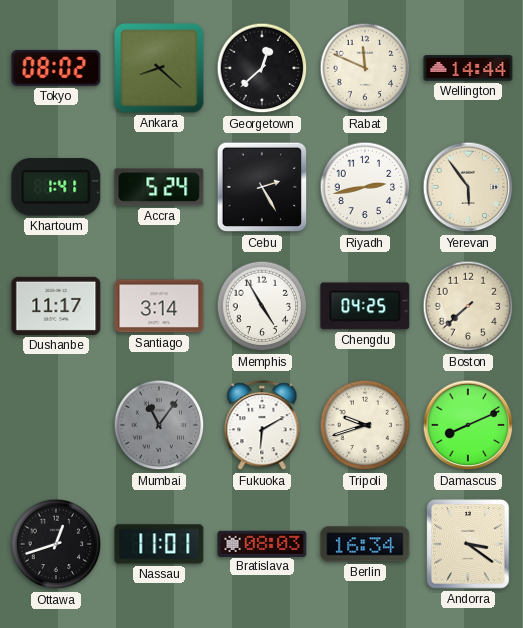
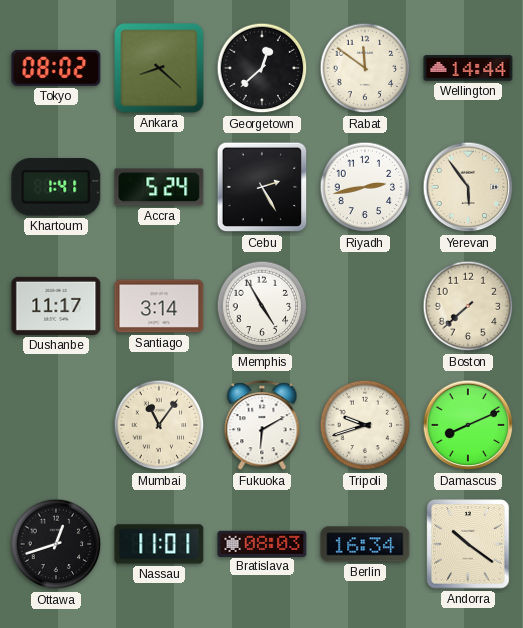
Rabat: 11:49 -> 11:51 (365, 68)
Chengdu: 04:25 -> none (365, 306)
Mumbai dial: grey -> cream (159, 425)
Andorra: 3:21 -> 10:21 (468, 544)
